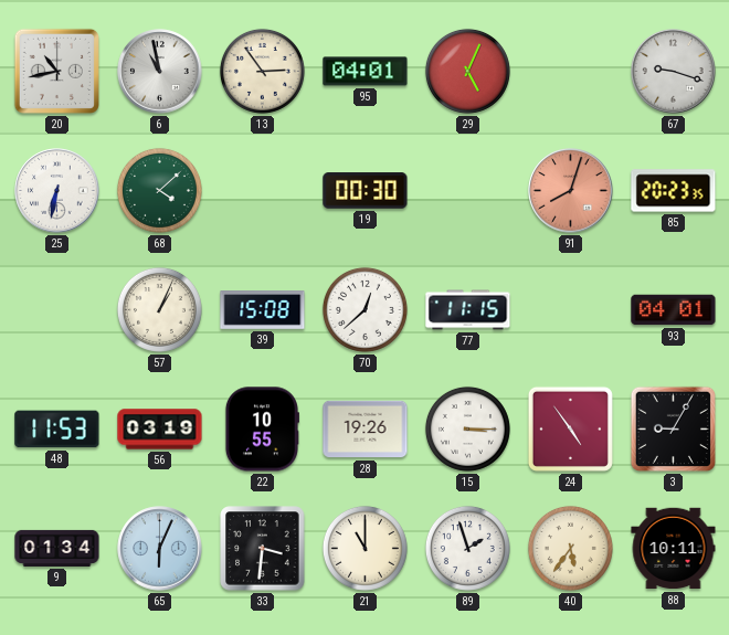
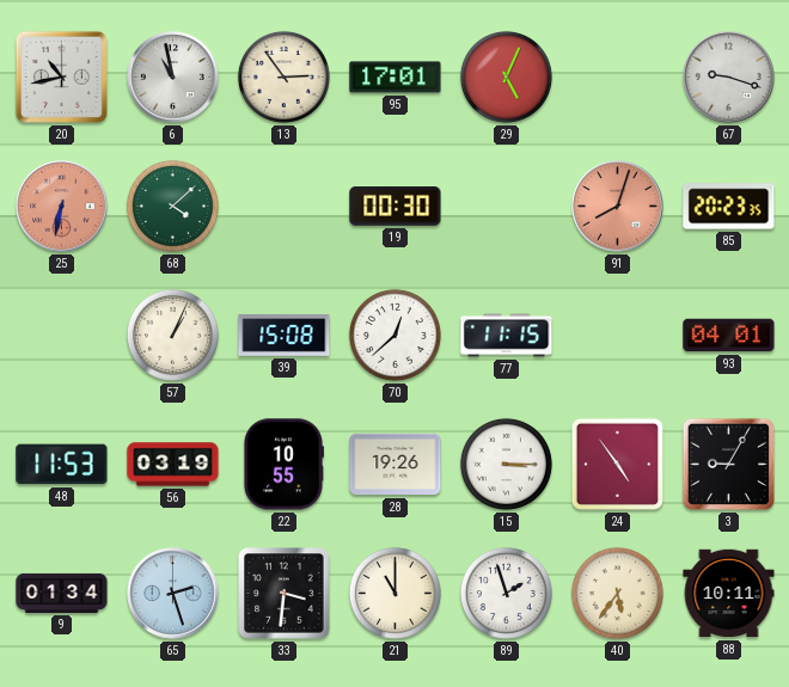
95: 04:01 -> 17:01 (396, 78)
25 dial: white -> salmon (62, 207)
65: 6:04 -> 2:27 (173, 594)
